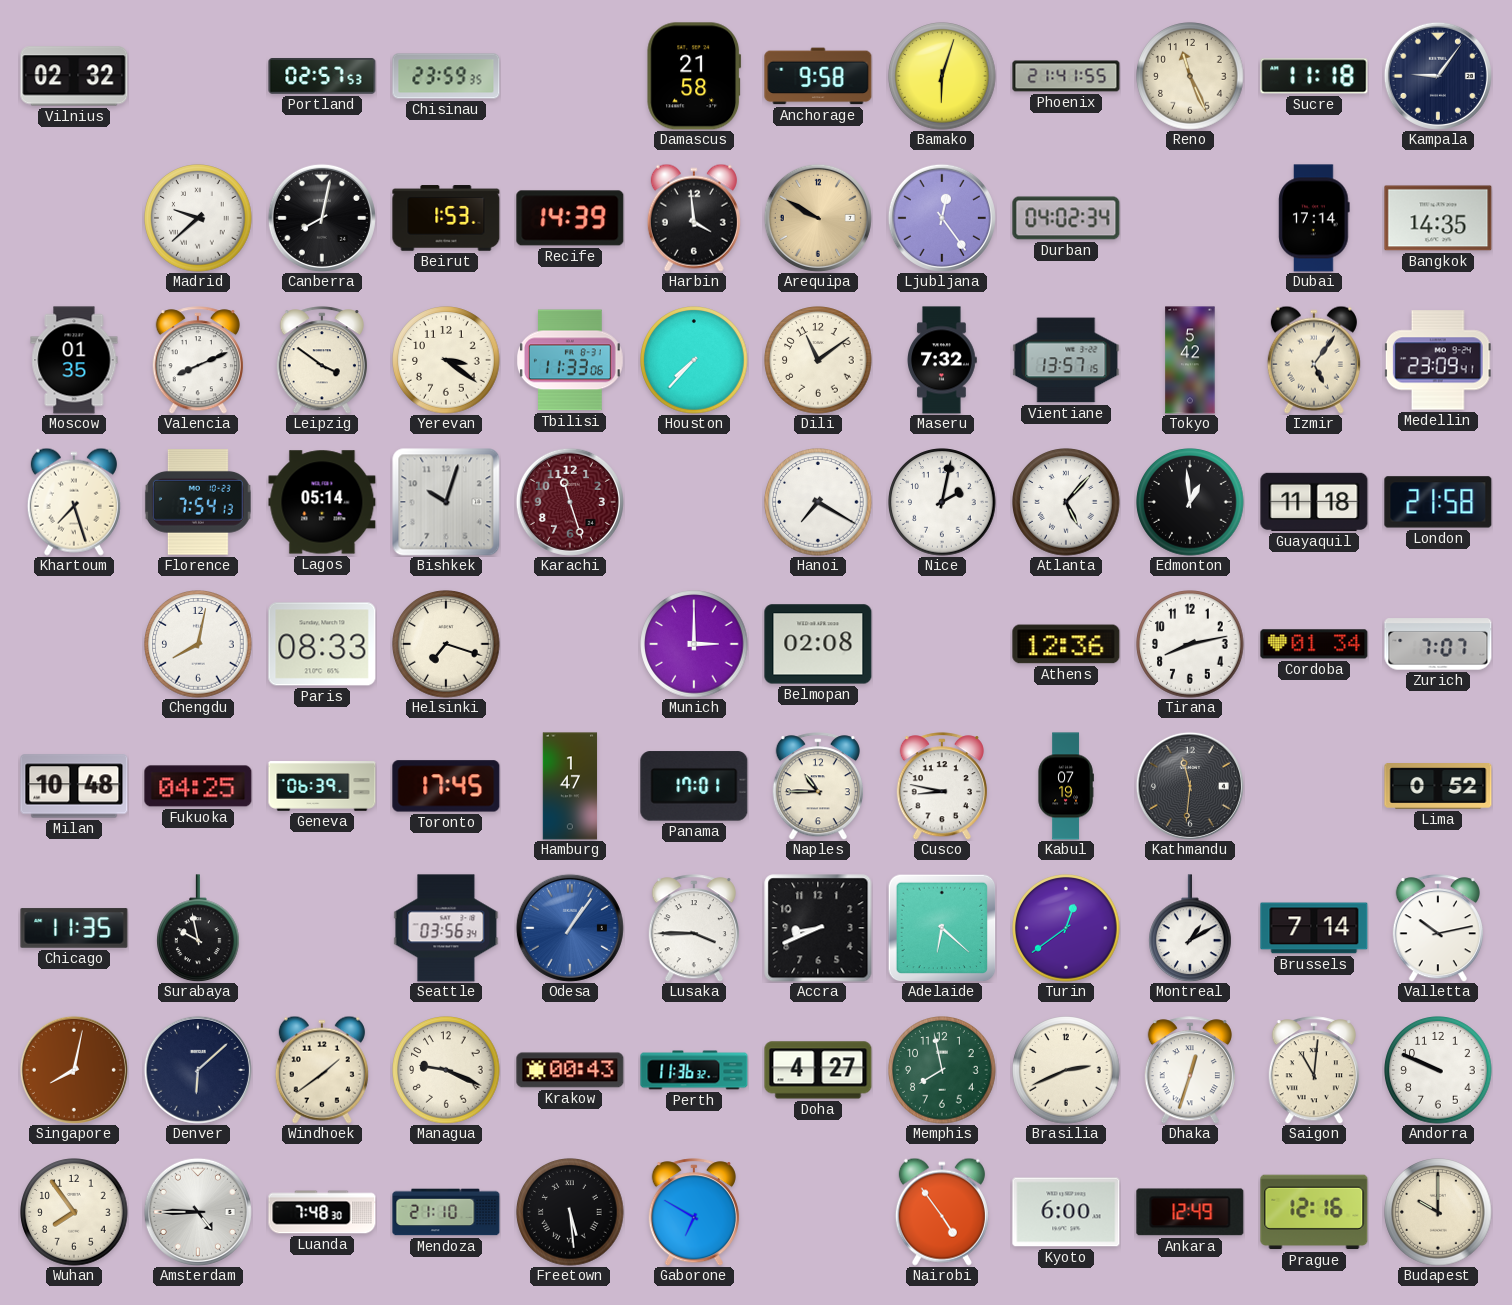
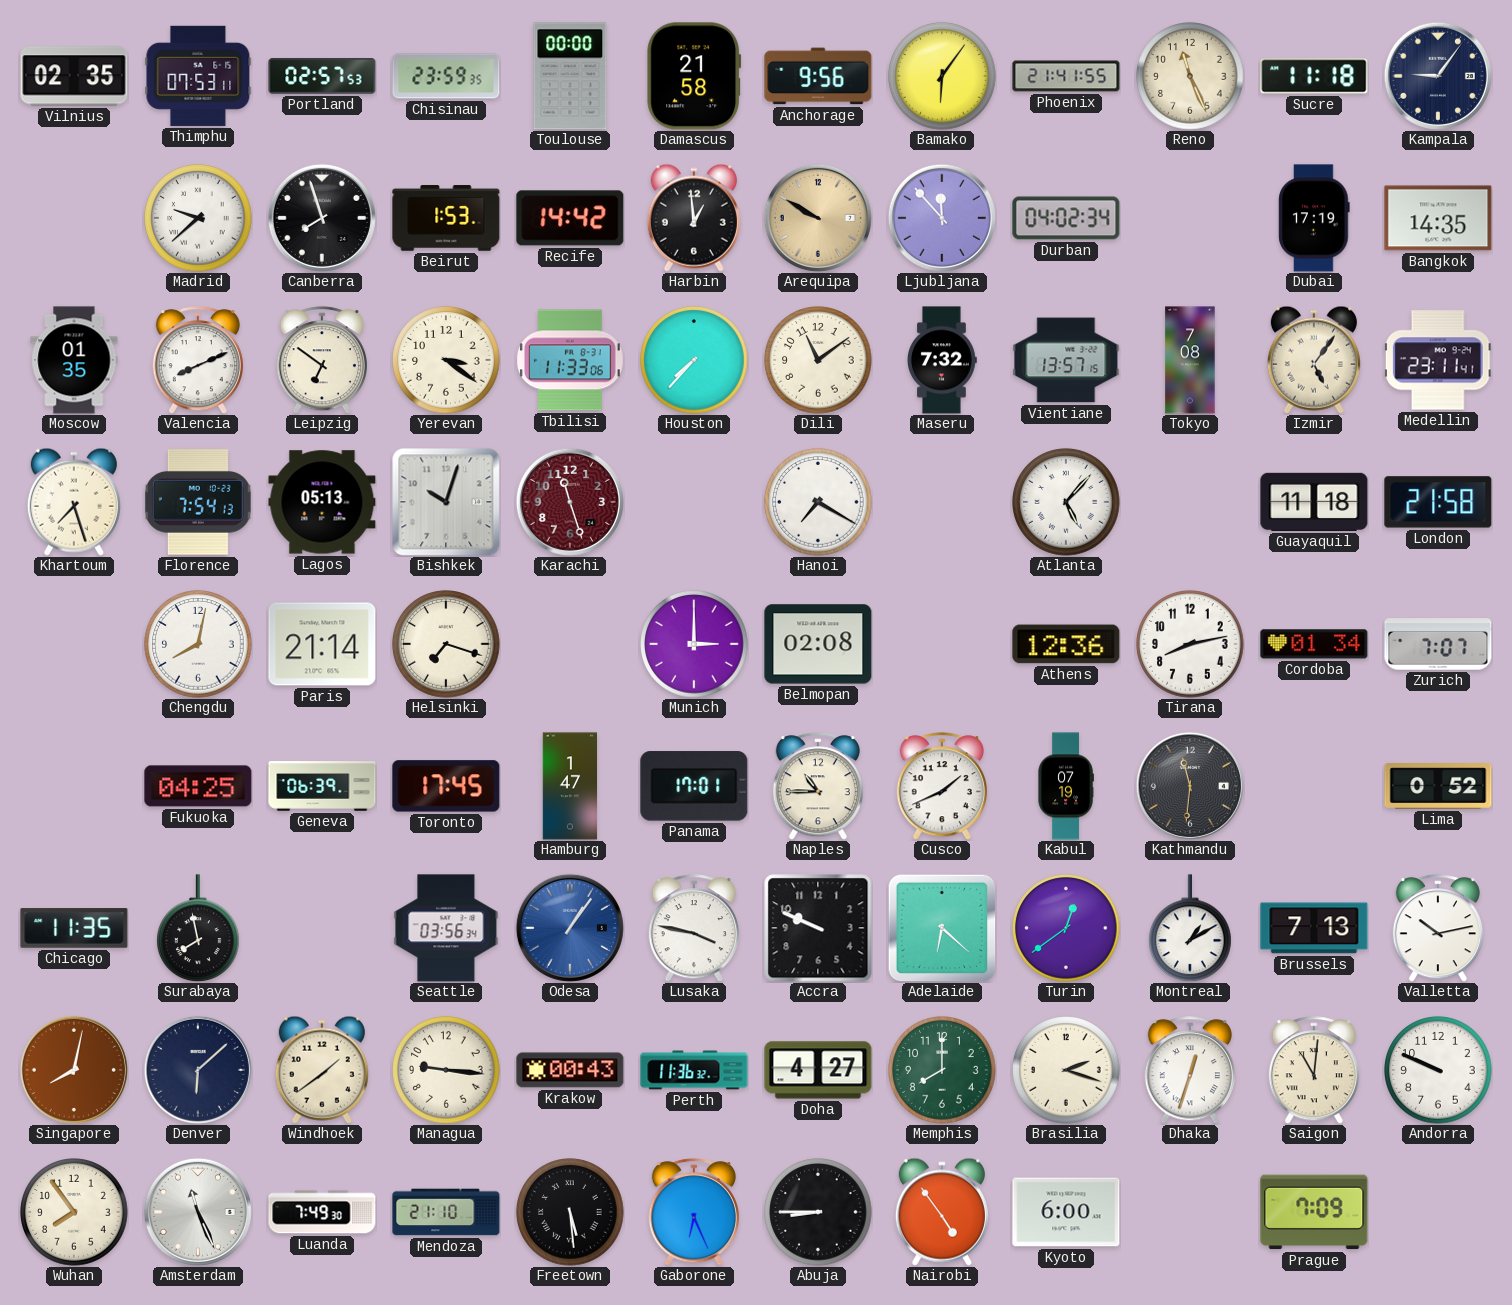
Vilnius: 02:32 -> 02:35 (74, 76)
Thimphu: none -> 07:53 (198, 76)
Toulouse: none -> 00:00 (570, 76)
Anchorage: 9:58 -> 9:56 (818, 76)
Bamako: 6:03 -> 6:06 (942, 76)
Canberra: 8:02 -> 7:57 (322, 218)
Recife: 14:39 -> 14:42 (570, 218)
Harbin: 3:59 -> 12:59 (694, 218)
Ljubljana: 12:24 -> 11:53 (942, 218)
Dubai: 17:14 -> 17:19 (1314, 218)
Leipzig: 3:51 -> 6:51 (322, 360)
Tokyo: 5:42 -> 7:08 (1190, 360)
Medellin: 23:09 -> 23:11 (1438, 360)
Lagos: 05:14 -> 05:13 (322, 502)
Nice: 2:02 -> none (942, 502)
Edmonton: 12:59 -> none (1190, 502)
Paris: 08:33 -> 21:14 (322, 644)
Milan: 10:48 -> none (74, 786)
Cusco: 8:47 -> 1:41 (942, 786)
Surabaya: 9:58 -> 7:58 (199, 928)
Lusaka: 3:45 -> 3:47 (694, 928)
Accra: 8:41 -> 9:49 (818, 928)
Brussels: 7:14 -> 7:13 (1314, 928)
Managua: 9:19 -> 9:16 (446, 1070)
Memphis: 7:58 -> 8:00 (942, 1070)
Brasilia: 2:41 -> 2:18 (1066, 1070)
Amsterdam: 4:45 -> 11:26 (198, 1212)
Luanda: 7:48 -> 7:49 (322, 1212)
Gaborone: 6:50 -> 6:26 (694, 1212)
Abuja: none -> 8:45 (818, 1212)
Ankara: 12:49 -> none (1190, 1212)
Prague: 12:16 -> 7:09 (1314, 1212)
Budapest: 10:00 -> none (1438, 1212)
